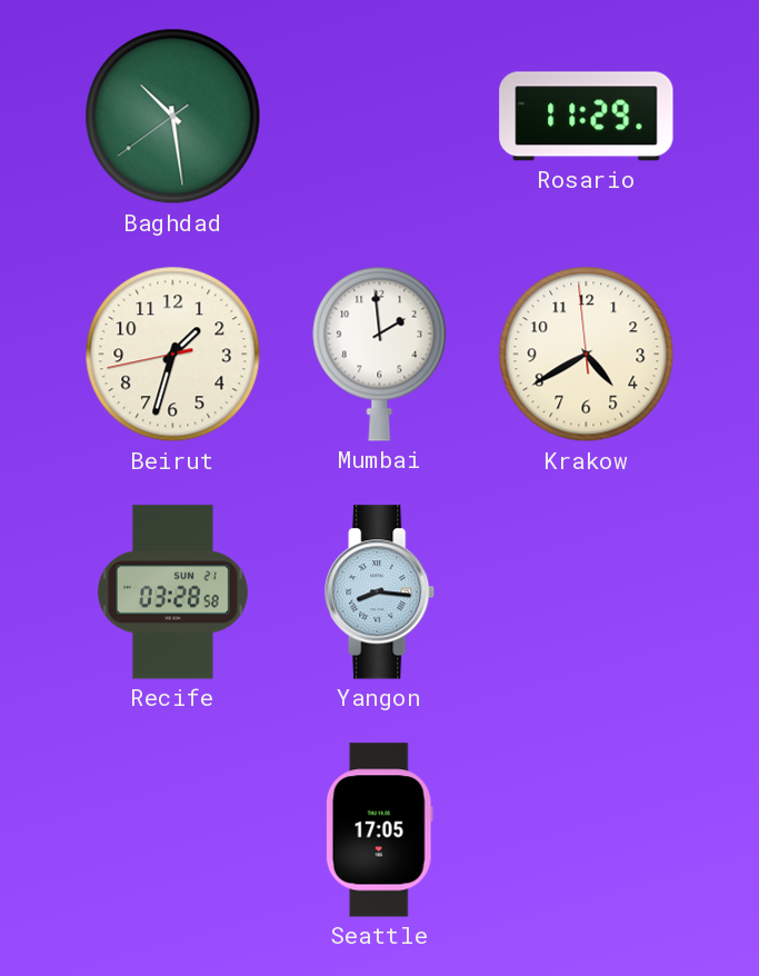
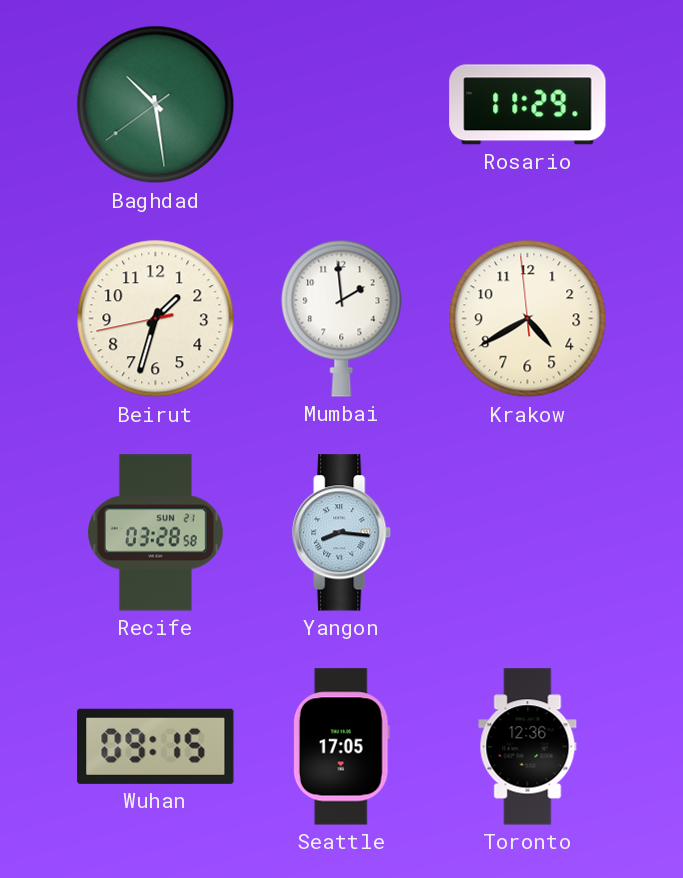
Wuhan: none -> 09:15 (156, 746)
Toronto: none -> 12:36 (528, 747)
